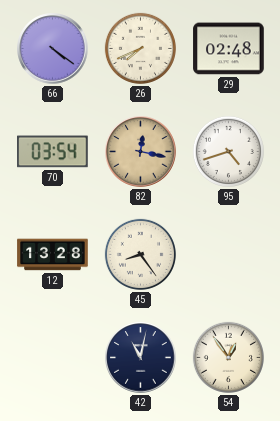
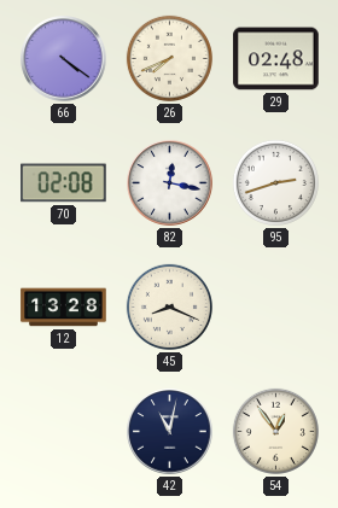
70: 03:54 -> 02:08 (64, 183)
82 dial: champagne -> white (170, 183)
95: 4:42 -> 2:42 (275, 182)
45: 8:24 -> 8:19 (169, 306)
